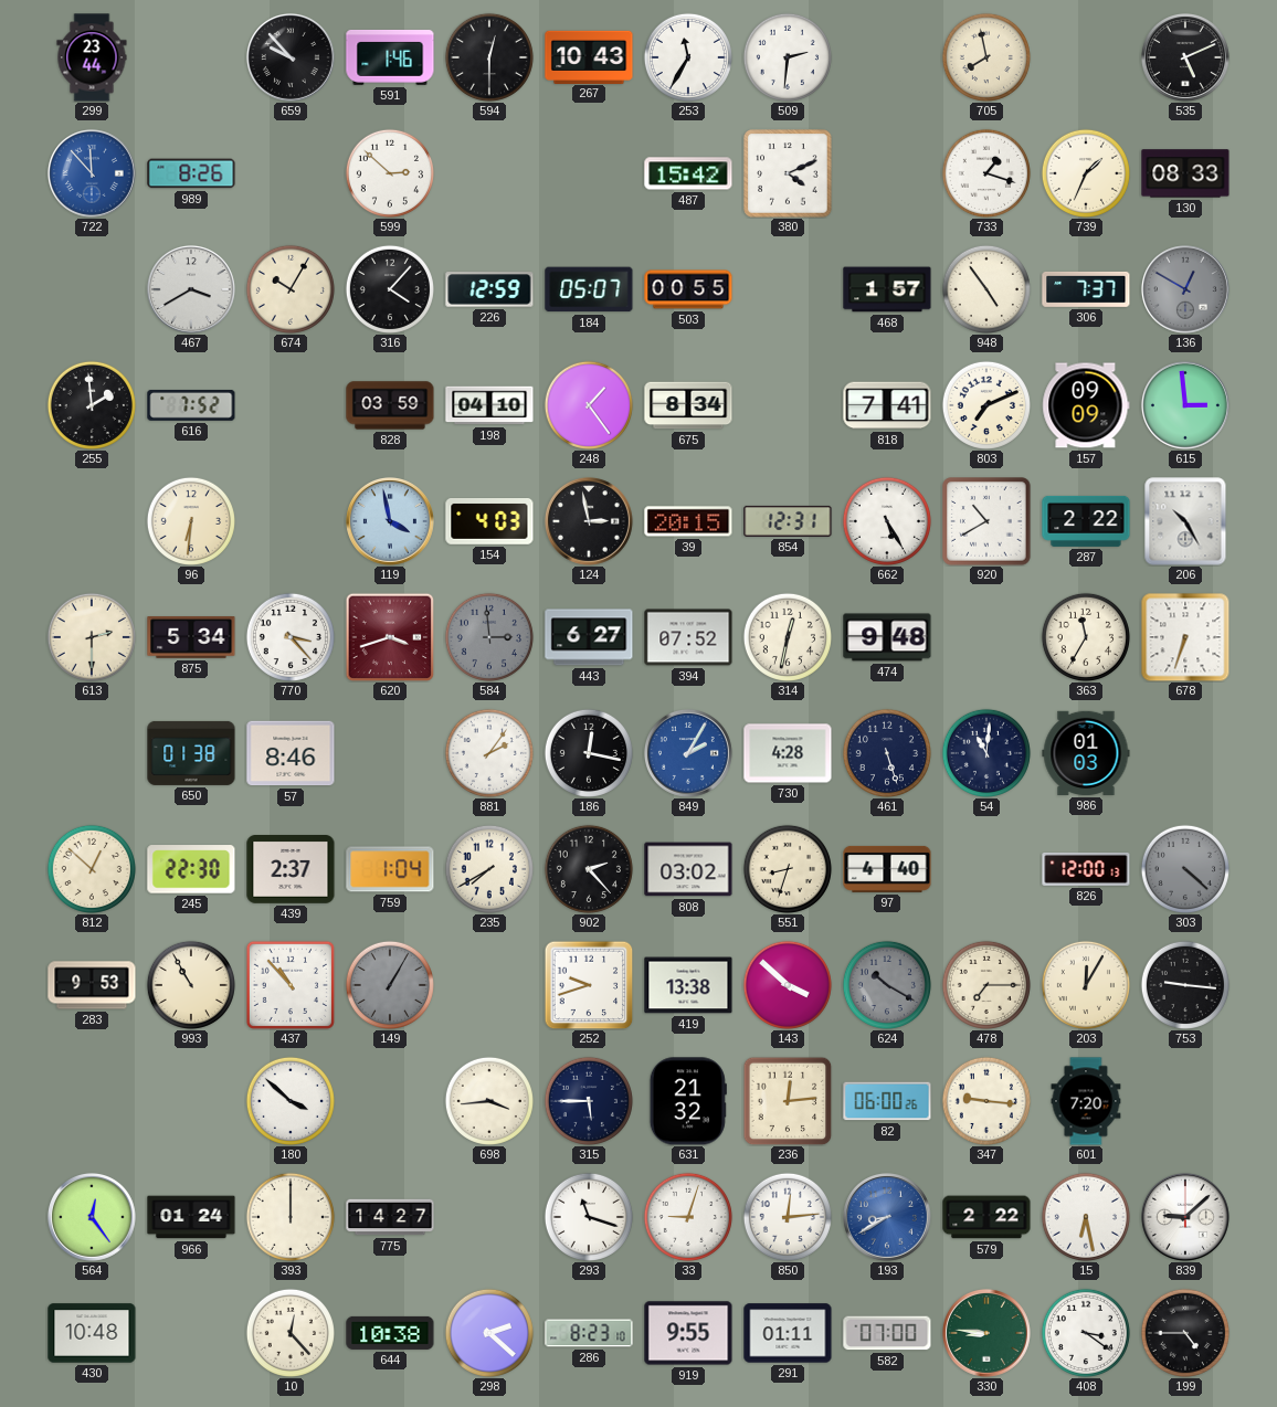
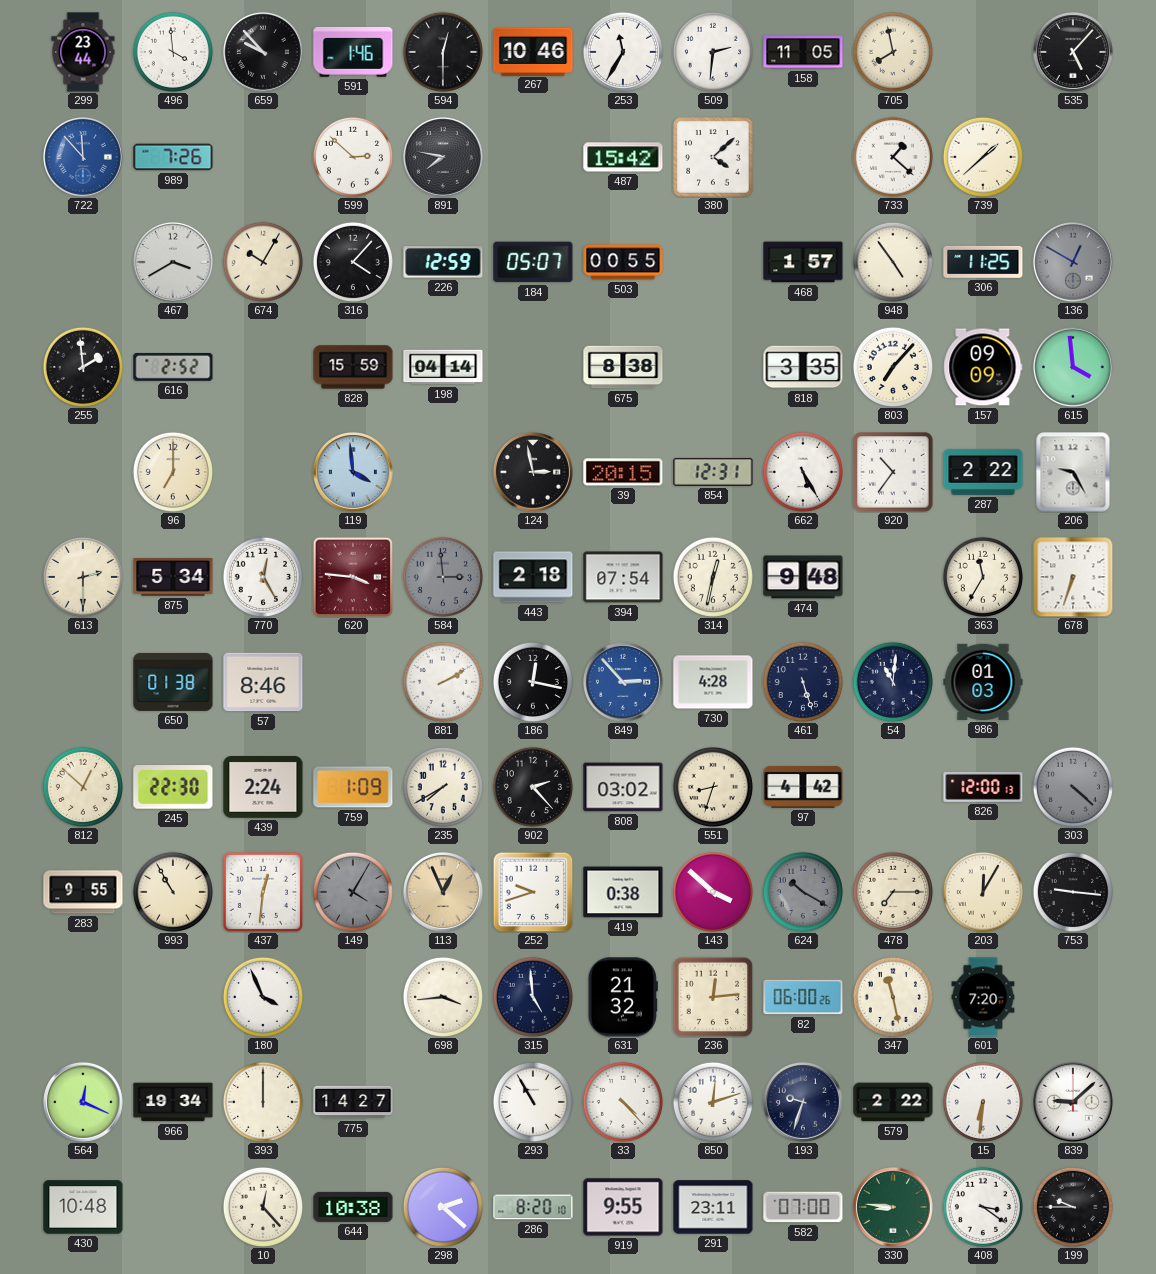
496: none -> 3:59 (173, 52)
267: 10:43 -> 10:46 (533, 51)
158: none -> 11:05 (803, 52)
535: 5:11 -> 5:07 (1073, 52)
989: 8:26 -> 7:26 (173, 157)
891: none -> 7:47 (443, 157)
380: 4:11 -> 4:08 (713, 157)
733: 1:18 -> 1:22 (893, 157)
739: 1:34 -> 1:38 (983, 157)
130: 08:33 -> none (1185, 173)
306: 7:37 -> 11:25 (983, 262)
616: 7:52 -> 2:52 (173, 367)
828: 03:59 -> 15:59 (353, 367)
198: 04:10 -> 04:14 (443, 367)
248: 1:24 -> none (589, 405)
675: 8:34 -> 8:38 (623, 367)
818: 7:41 -> 3:35 (803, 367)
803: 7:11 -> 7:07 (893, 367)
615: 2:59 -> 3:59 (1073, 367)
96: 6:31 -> 7:00 (173, 472)
119: 3:58 -> 3:59 (353, 472)
154: 4:03 -> none (489, 522)
920: 10:40 -> 10:36 (893, 472)
206: 10:25 -> 9:25 (1073, 472)
770: 3:23 -> 12:25 (263, 577)
620: 3:42 -> 3:46 (353, 577)
443: 6:27 -> 2:18 (533, 577)
394: 07:52 -> 07:54 (623, 577)
881: 2:06 -> 2:10 (443, 682)
849: 2:05 -> 2:53 (623, 682)
439: 2:37 -> 2:24 (263, 788)
759: 1:04 -> 1:09 (353, 787)
97: 4:40 -> 4:42 (803, 787)
283: 9:53 -> 9:55 (83, 892)
437: 10:53 -> 12:31 (263, 892)
149: 1:05 -> 4:05 (353, 892)
113: none -> 12:56 (443, 892)
419: 13:38 -> 0:38 (623, 892)
180: 3:52 -> 3:56 (263, 997)
315: 5:45 -> 4:59 (533, 997)
347: 9:16 -> 11:28 (893, 997)
564: 12:24 -> 12:19 (83, 1102)
966: 01:24 -> 19:34 (173, 1102)
293: 11:18 -> 10:55 (533, 1102)
33: 9:03 -> 4:23 (623, 1102)
850: 12:14 -> 12:12 (713, 1102)
193: 8:40 -> 9:33 (803, 1102)
193 dial: blue -> navy (803, 1102)
15: 6:28 -> 6:31 (983, 1102)
286: 8:23 -> 8:20 (533, 1207)
291: 01:11 -> 23:11 (713, 1207)
199: 4:45 -> 9:45 (1073, 1207)
